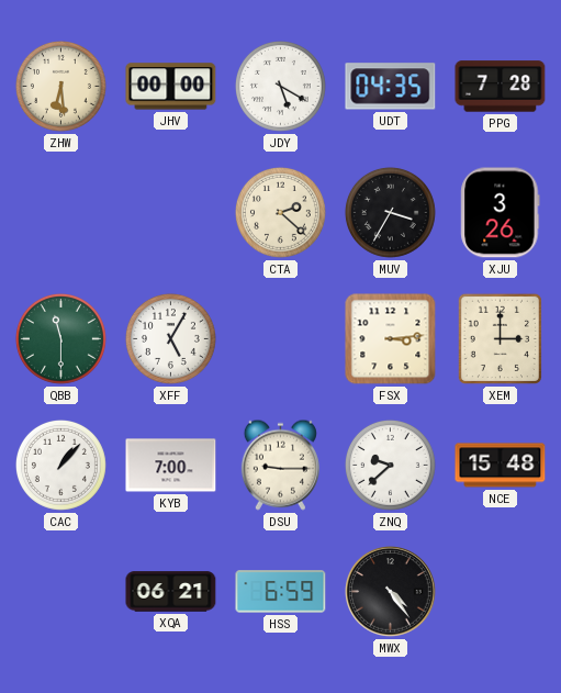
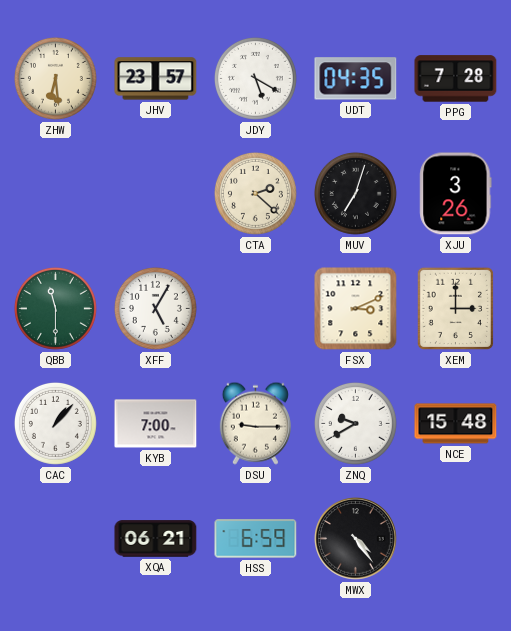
JHV: 00:00 -> 23:57 (156, 79)
MUV: 3:35 -> 7:03 (355, 193)
FSX: 3:14 -> 3:11 (356, 309)
ZNQ: 9:38 -> 9:40 (355, 423)
